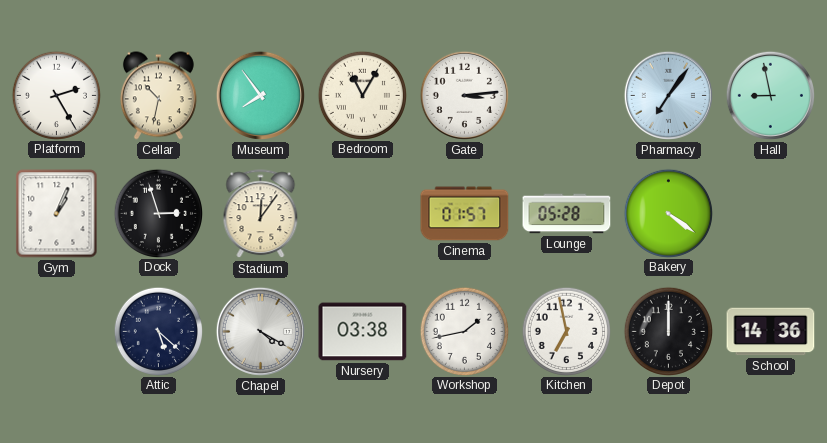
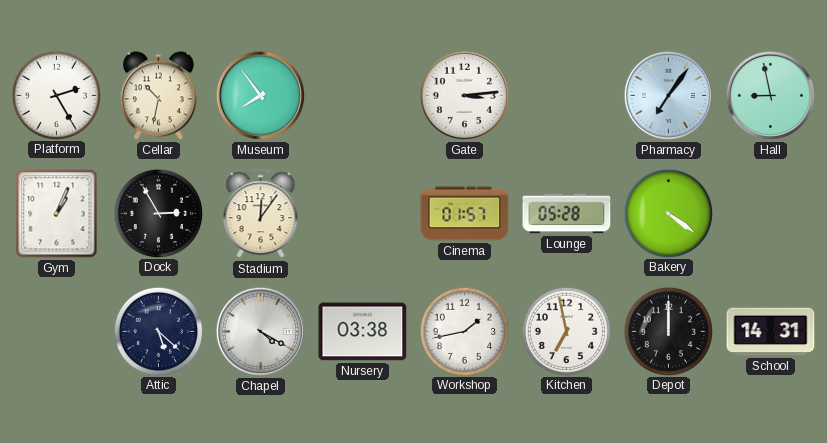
Bedroom: 11:05 -> none (362, 95)
Dock: 2:57 -> 2:55 (158, 213)
School: 14:36 -> 14:31 (771, 332)
